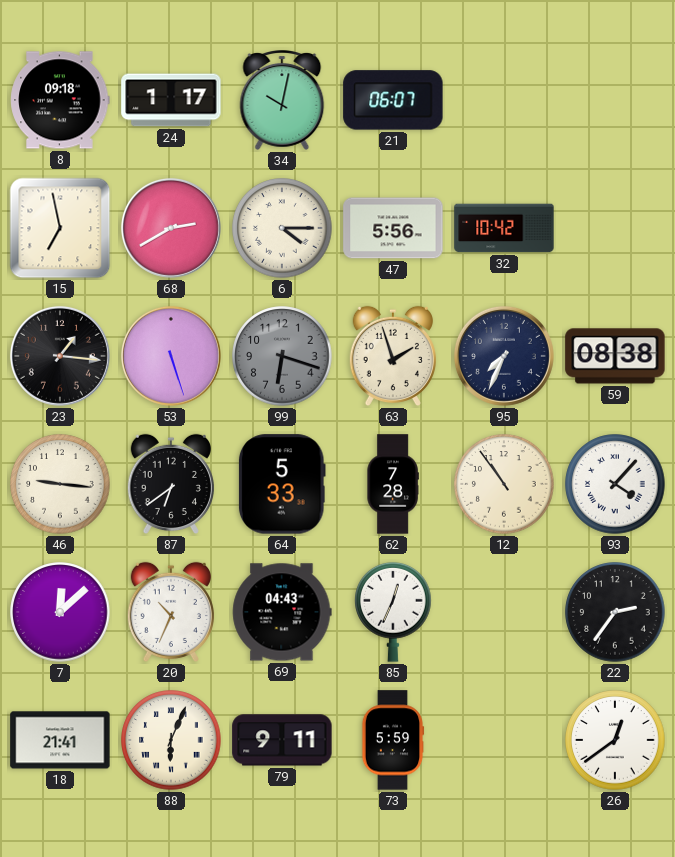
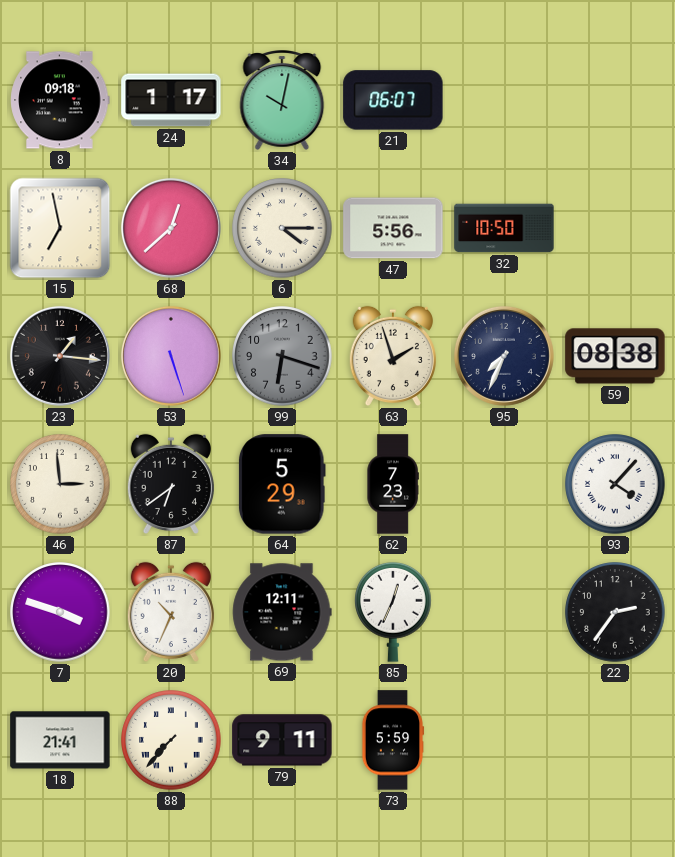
68: 2:40 -> 12:38 (171, 228)
32: 10:42 -> 10:50 (504, 228)
46: 9:16 -> 2:59 (60, 484)
64: 5:33 -> 5:29 (282, 484)
62: 7:28 -> 7:23 (393, 484)
12: 10:54 -> none (504, 484)
7: 12:08 -> 3:48 (60, 612)
69: 04:43 -> 12:11 (282, 612)
88: 6:04 -> 7:37 (171, 740)
26: 12:39 -> none (615, 740)
